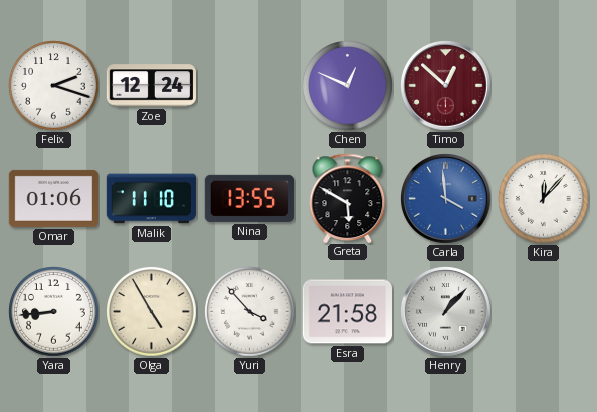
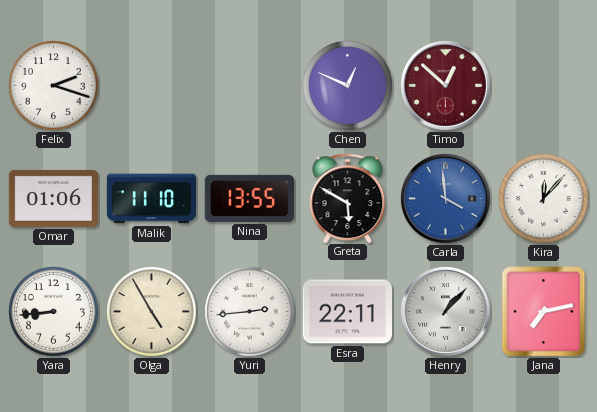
Zoe: 12:24 -> none (151, 86)
Yuri: 3:53 -> 2:44 (250, 312)
Esra: 21:58 -> 22:11 (347, 312)
Jana: none -> 7:13 (544, 312)
